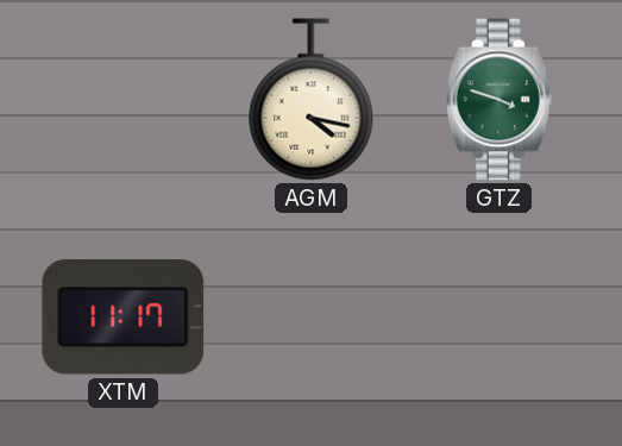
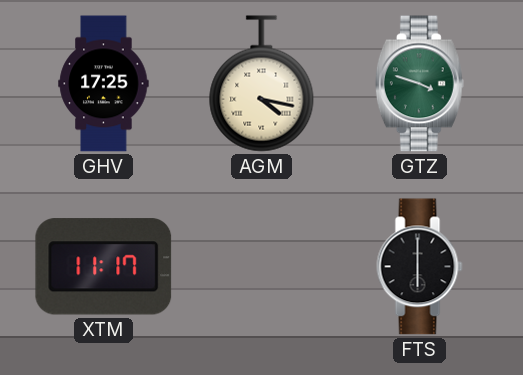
GHV: none -> 17:25 (104, 84)
FTS: none -> 6:00 (420, 267)
